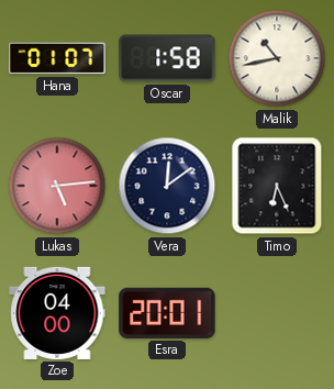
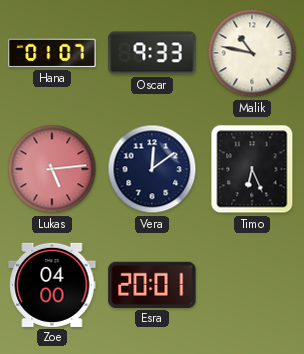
Oscar: 1:58 -> 9:33 (152, 53)
Malik: 10:43 -> 10:47 (252, 53)
